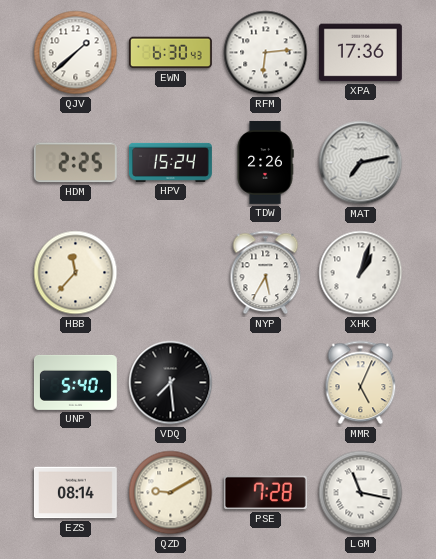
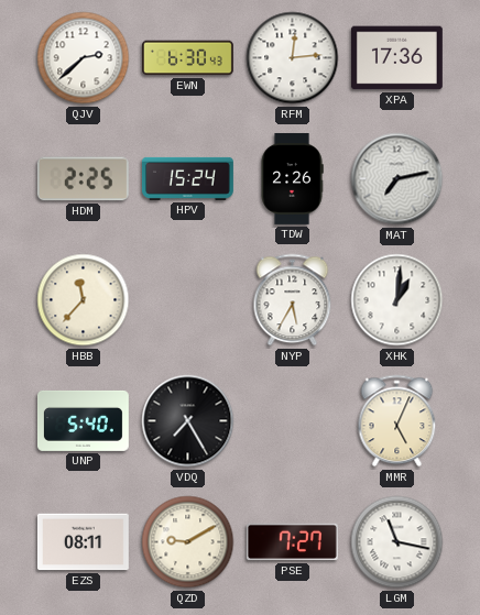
QJV: 1:38 -> 2:38 (84, 58)
RFM: 6:14 -> 12:14 (293, 58)
XHK: 1:03 -> 1:01 (397, 300)
VDQ: 7:29 -> 7:25 (188, 421)
EZS: 08:14 -> 08:11 (83, 542)
PSE: 7:28 -> 7:27 (292, 542)
